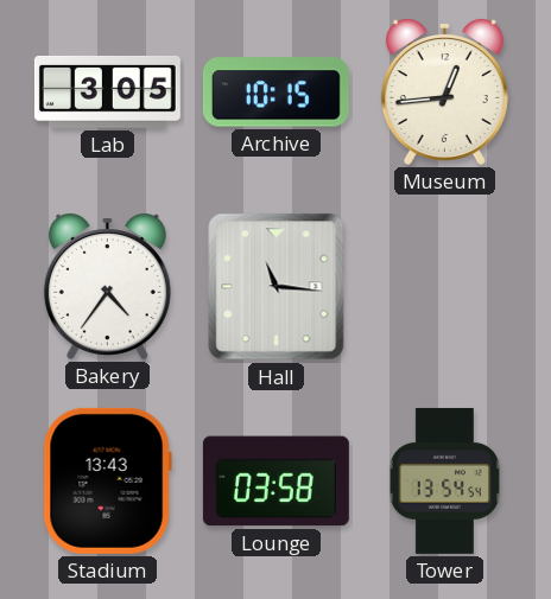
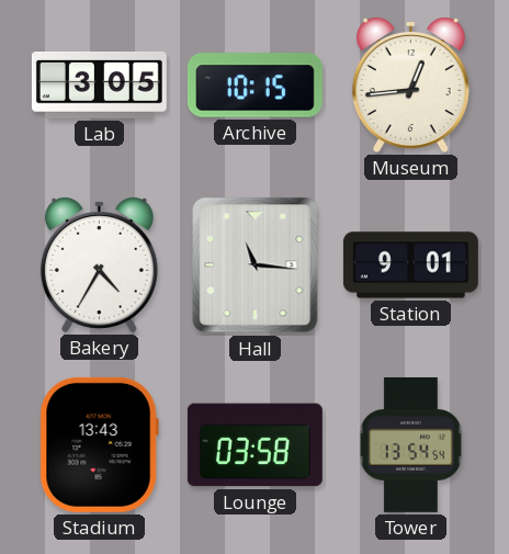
Bakery: 4:36 -> 4:35 (99, 265)
Station: none -> 9:01 (410, 265)
